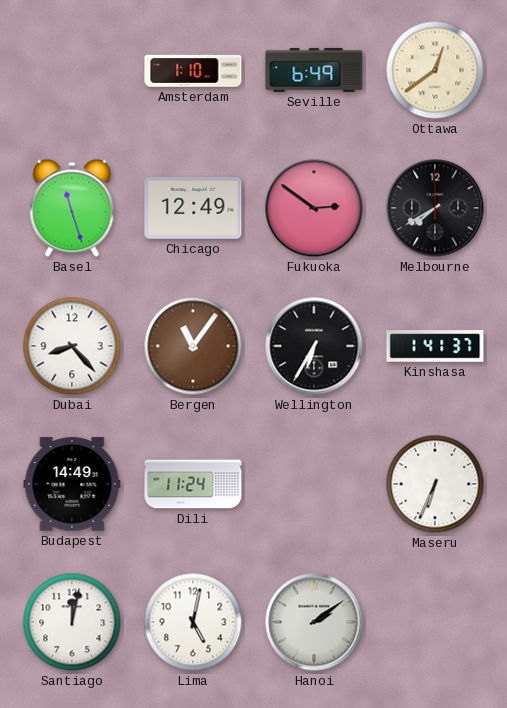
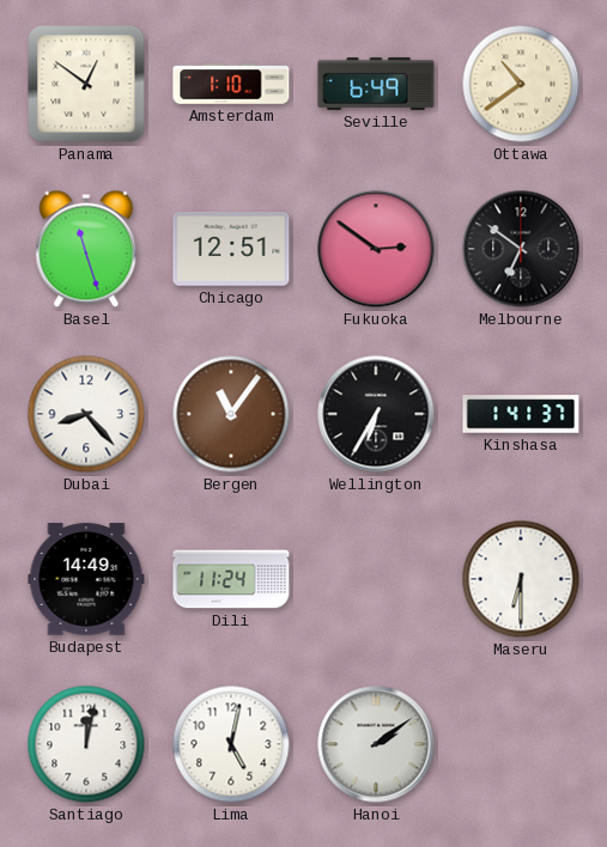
Panama: none -> 12:51 (86, 84)
Ottawa: 12:39 -> 10:39 (521, 84)
Chicago: 12:49 -> 12:51 (231, 250)
Melbourne: 7:40 -> 6:51 (521, 249)
Maseru: 6:34 -> 6:30 (521, 579)
